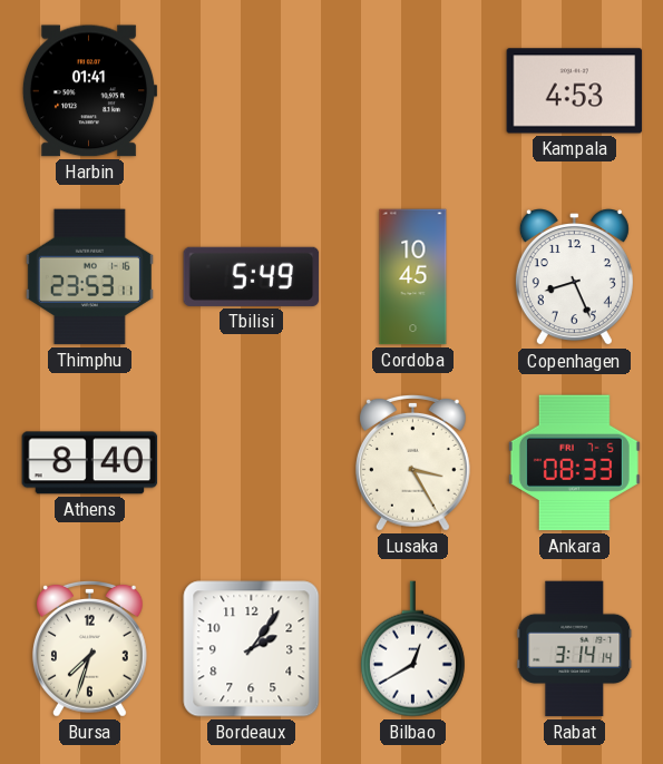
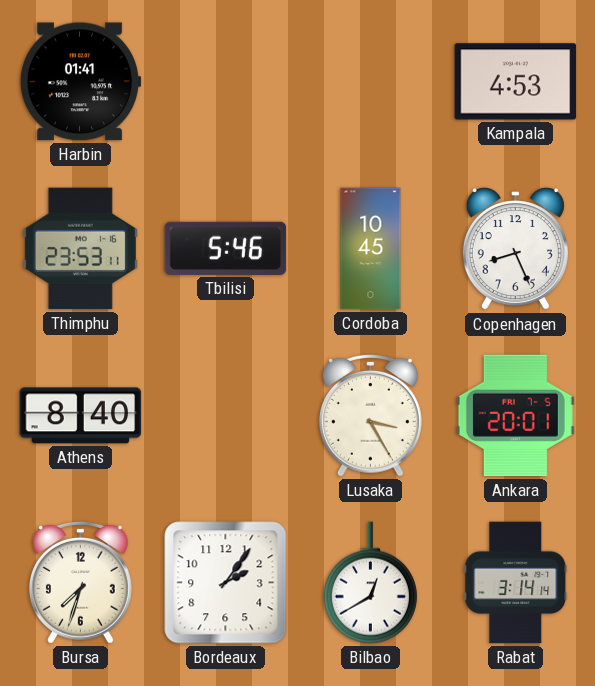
Tbilisi: 5:49 -> 5:46 (226, 248)
Ankara: 08:33 -> 20:01 (515, 416)
